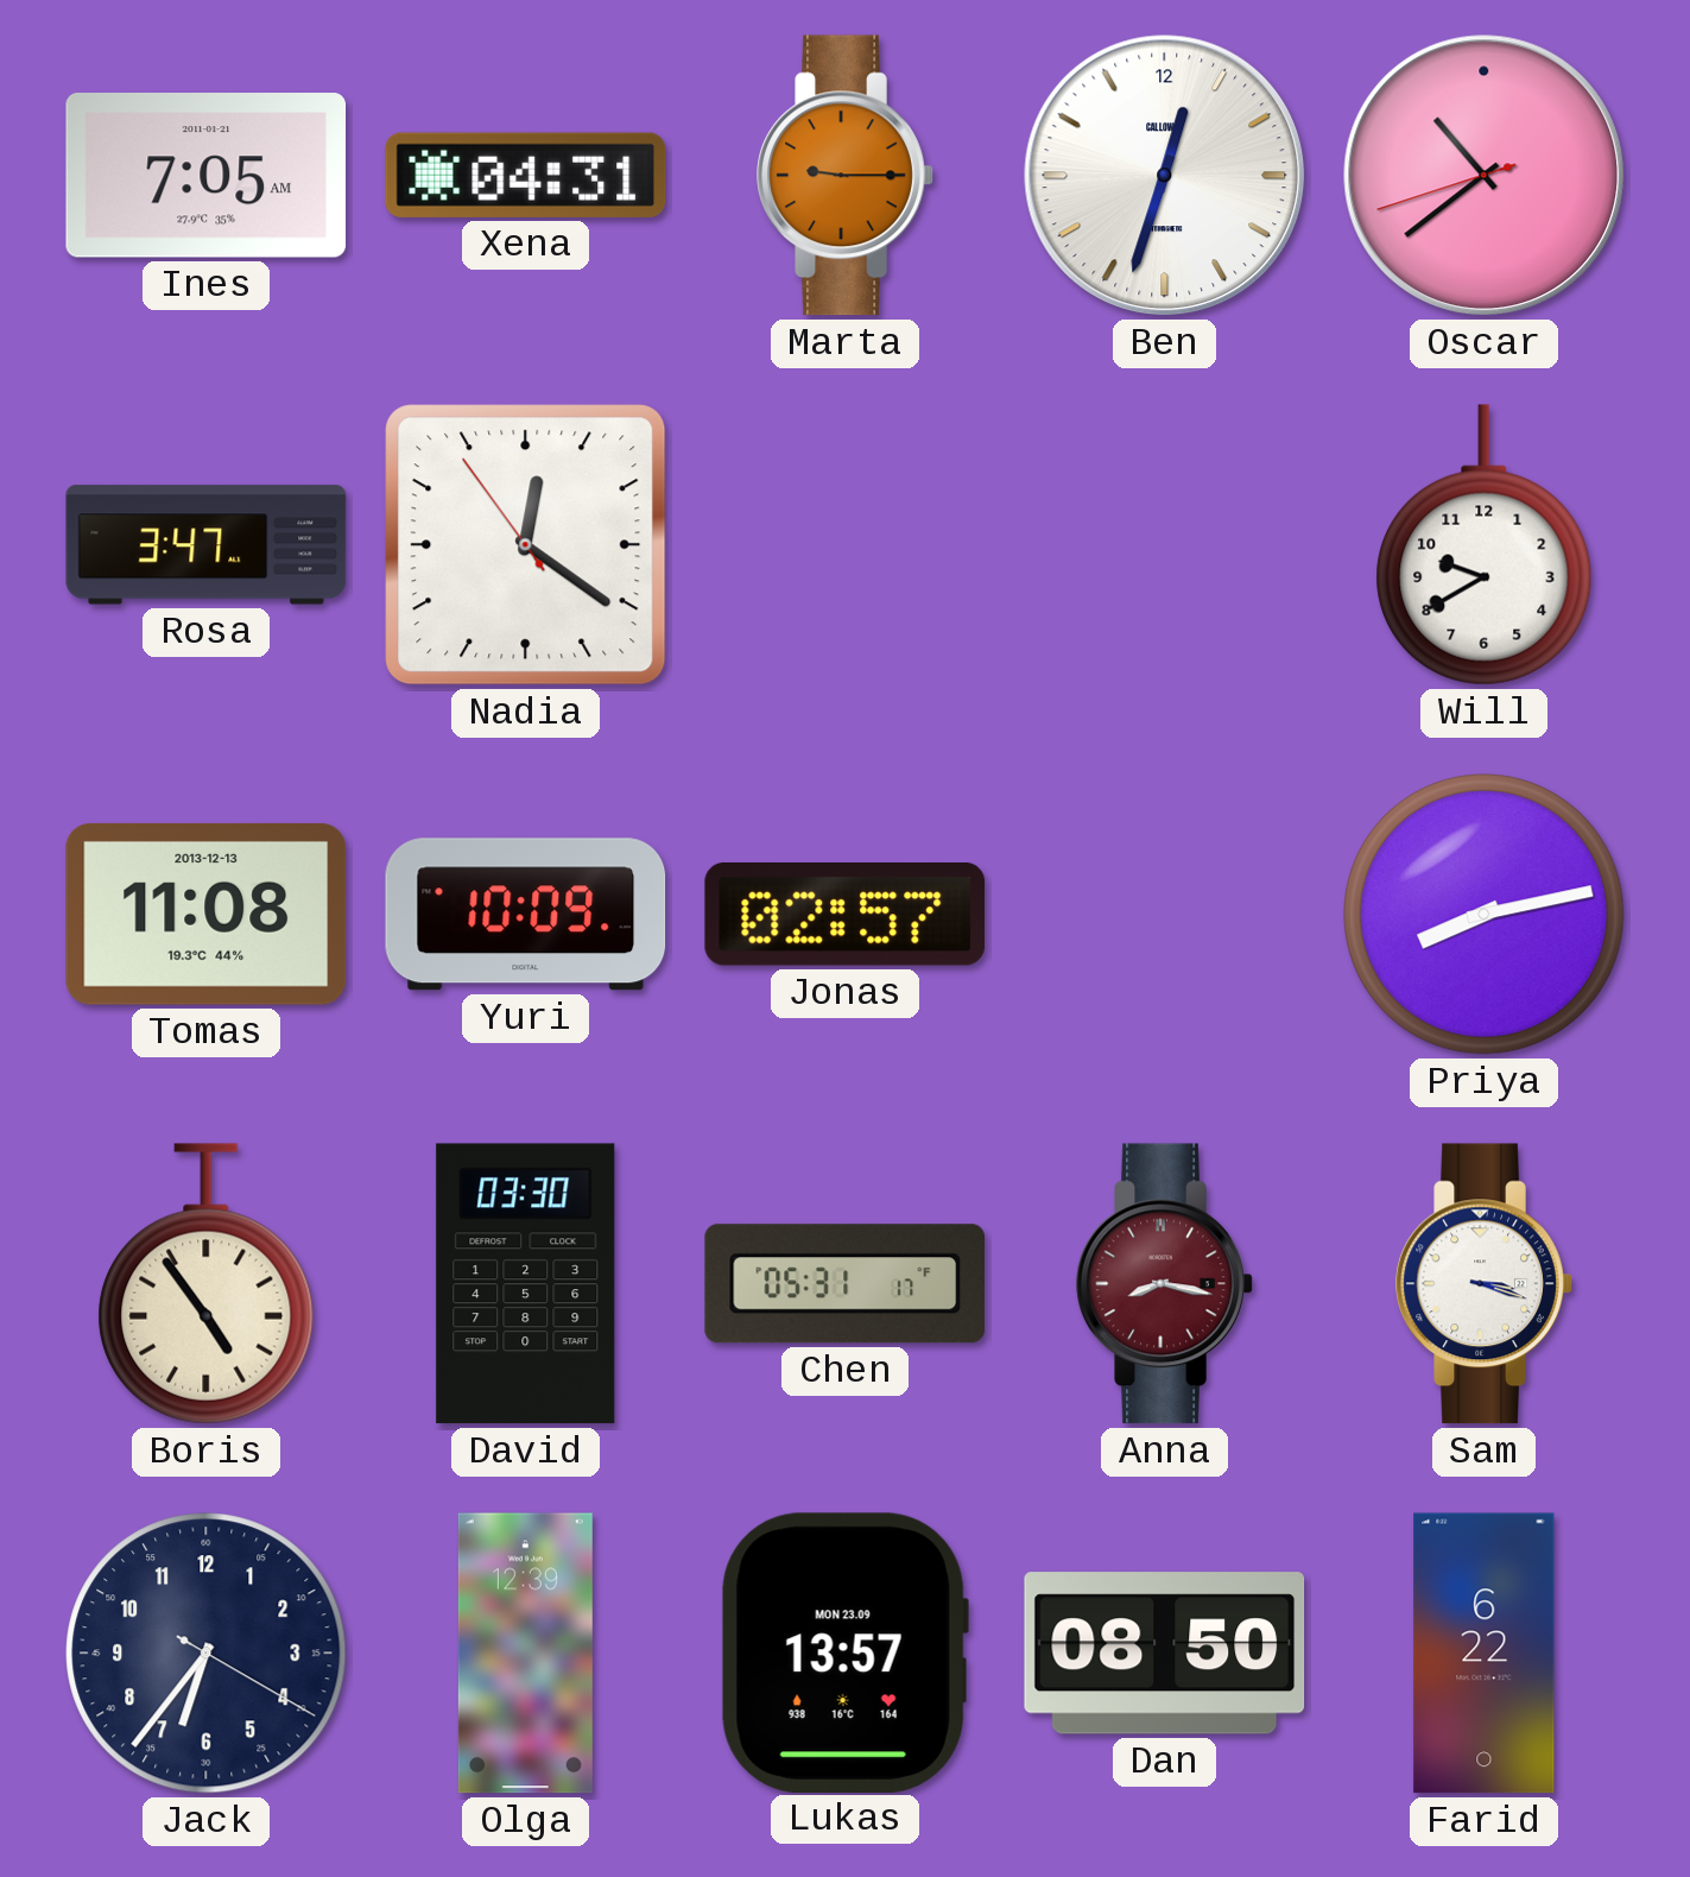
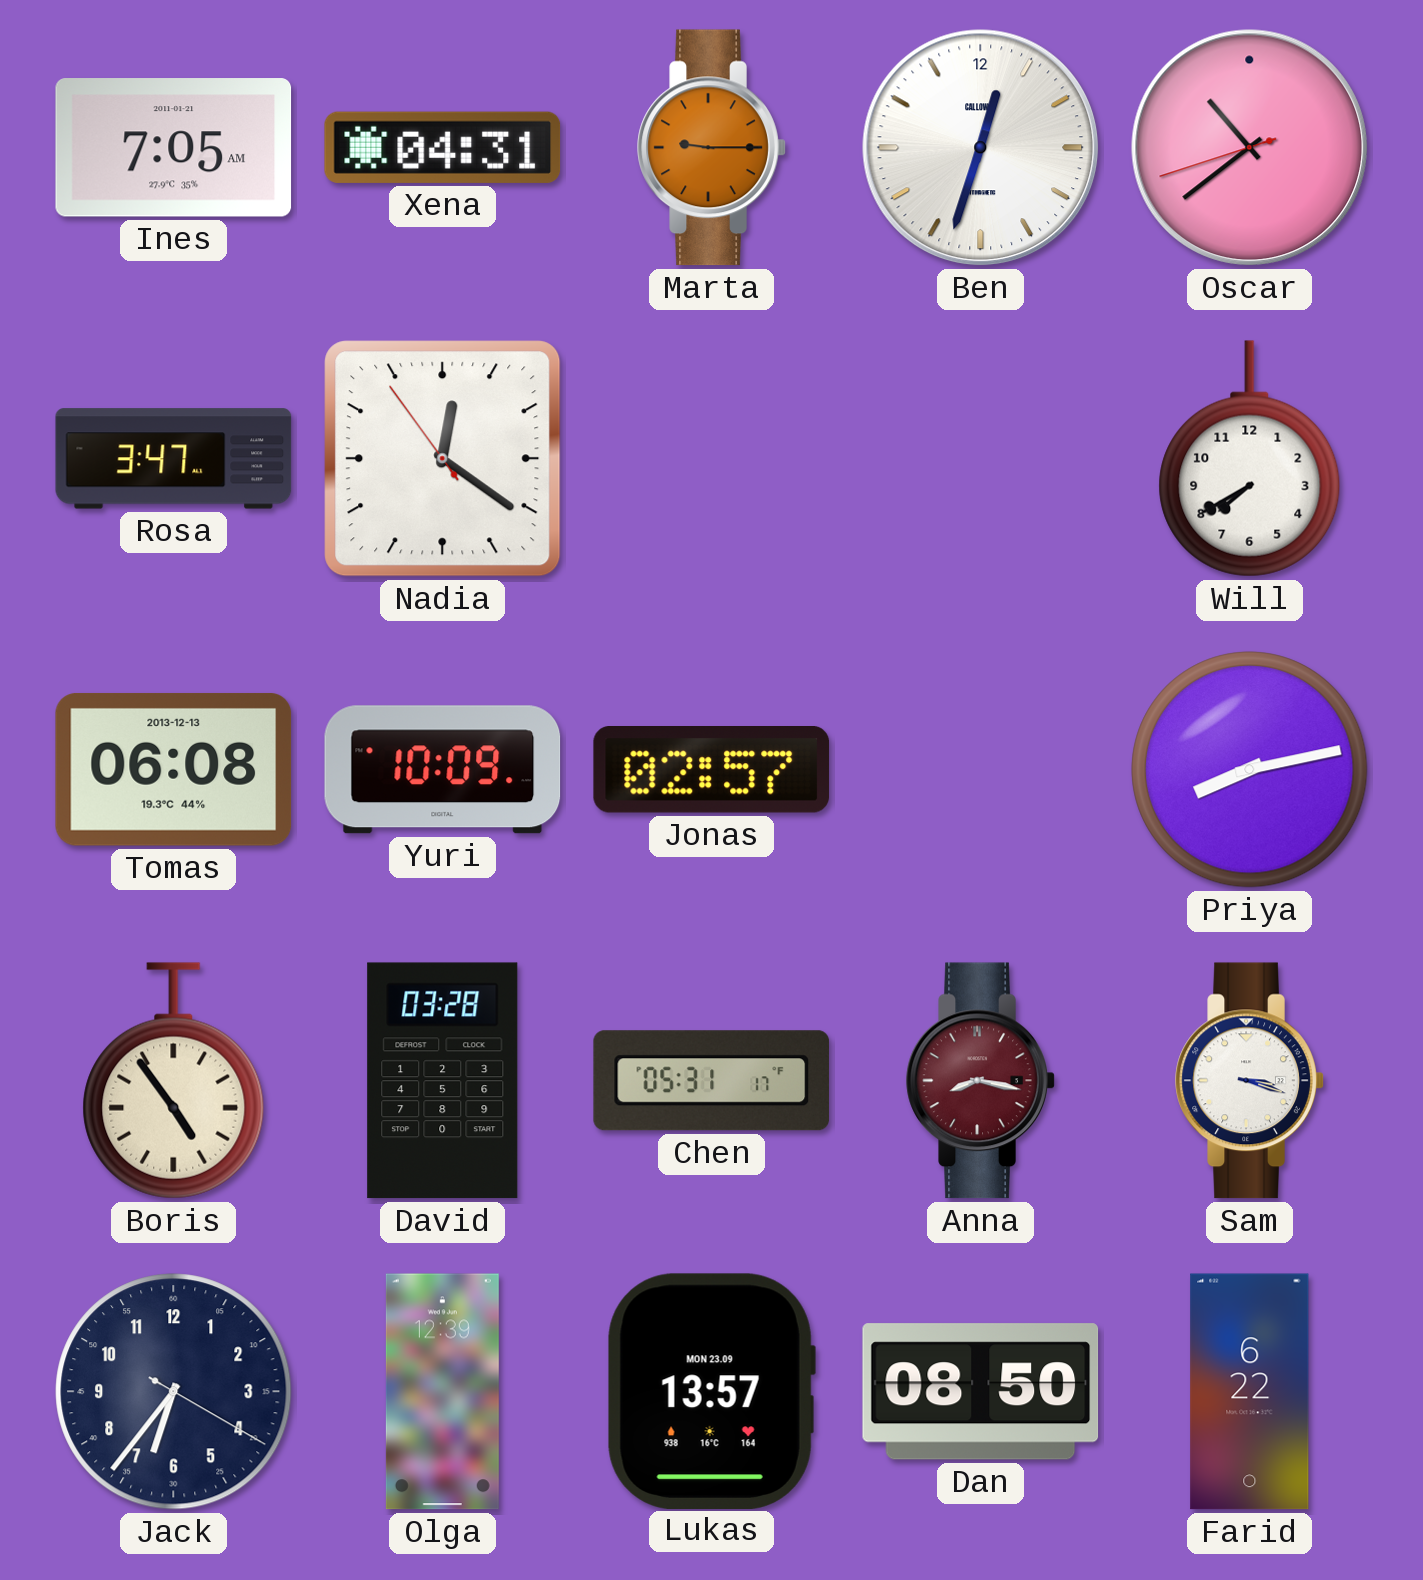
Will: 9:40 -> 7:40 (1250, 459)
Tomas: 11:08 -> 06:08 (174, 769)
David: 03:30 -> 03:28 (443, 1081)
